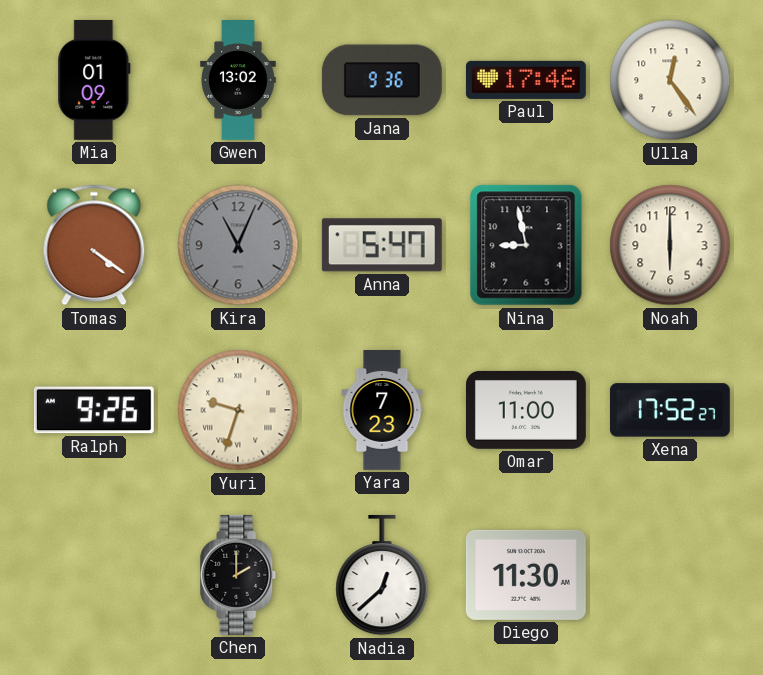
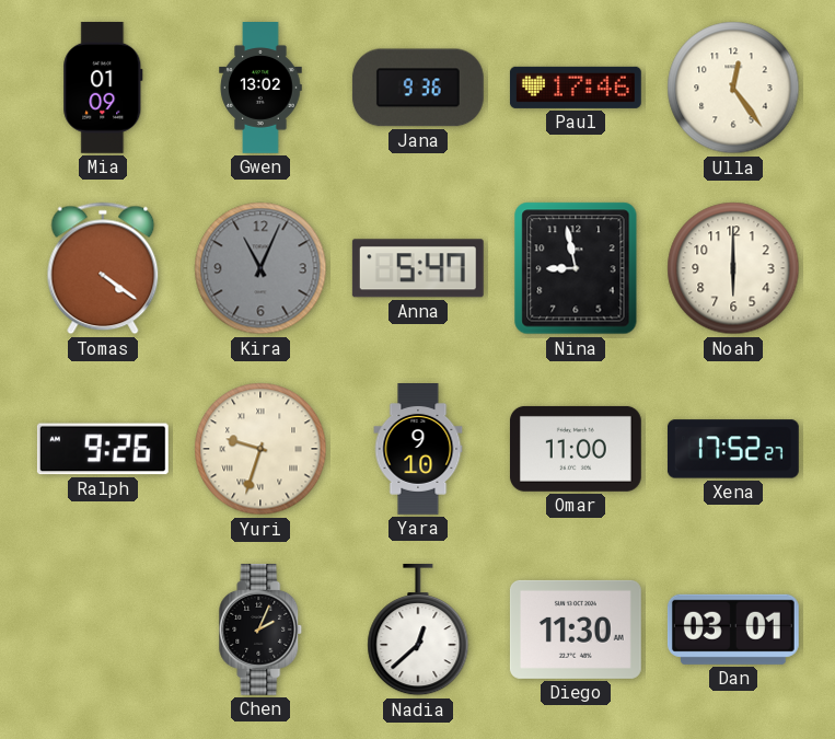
Yara: 7:23 -> 9:10 (418, 450)
Chen: 2:00 -> 2:04 (260, 630)
Dan: none -> 03:01 (733, 630)
